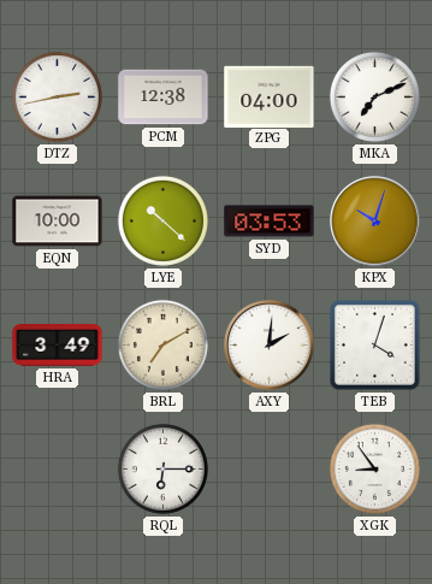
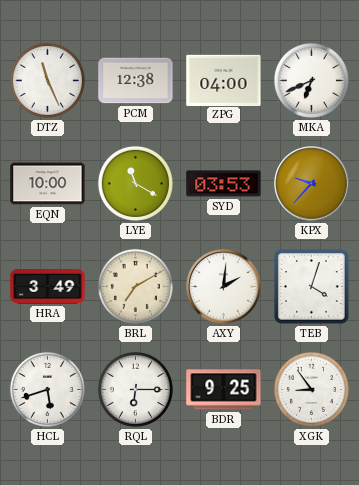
DTZ: 2:43 -> 11:26 (47, 80)
MKA: 7:11 -> 6:41 (311, 80)
LYE: 10:22 -> 11:20 (135, 183)
KPX: 10:03 -> 9:37 (312, 184)
HCL: none -> 5:42 (47, 389)
BDR: none -> 9:25 (224, 390)
